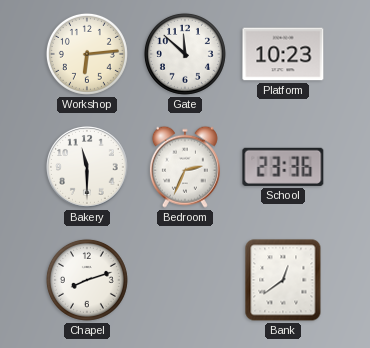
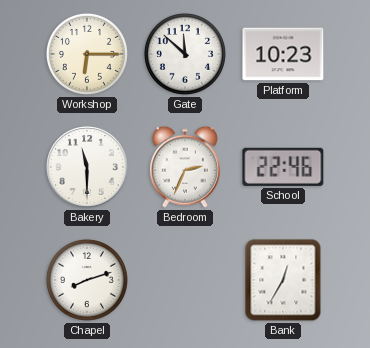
Workshop: 6:14 -> 6:15 (87, 54)
School: 23:36 -> 22:46 (283, 167)
Bank: 12:39 -> 12:35 (283, 280)
